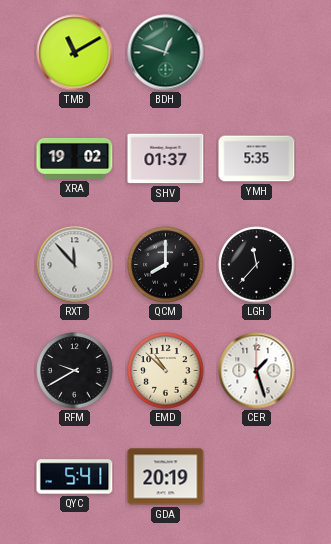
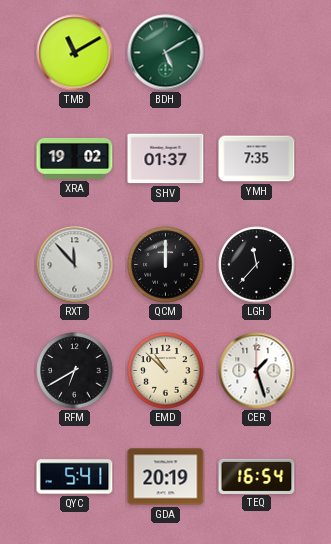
BDH: 12:48 -> 5:10 (166, 53)
YMH: 5:35 -> 7:35 (257, 159)
QCM: 8:00 -> 12:00 (166, 265)
RFM: 9:40 -> 6:40 (75, 371)
TEQ: none -> 16:54 (257, 476)
